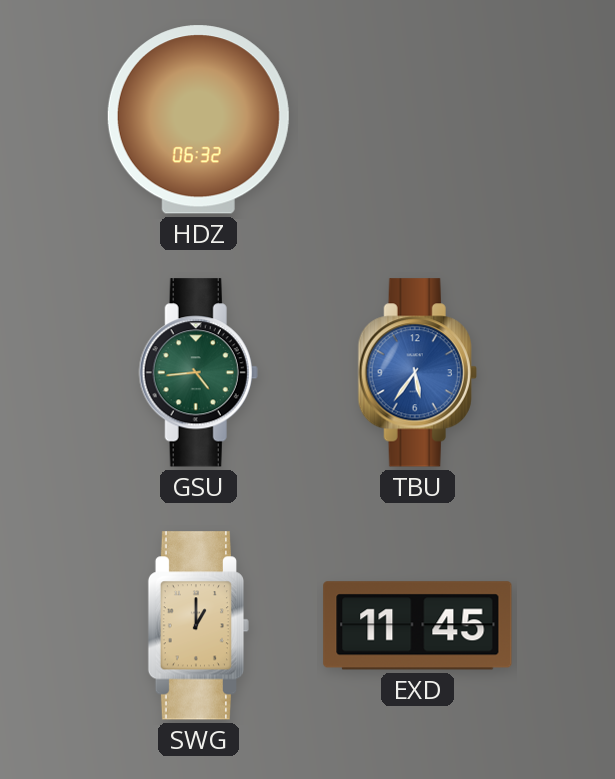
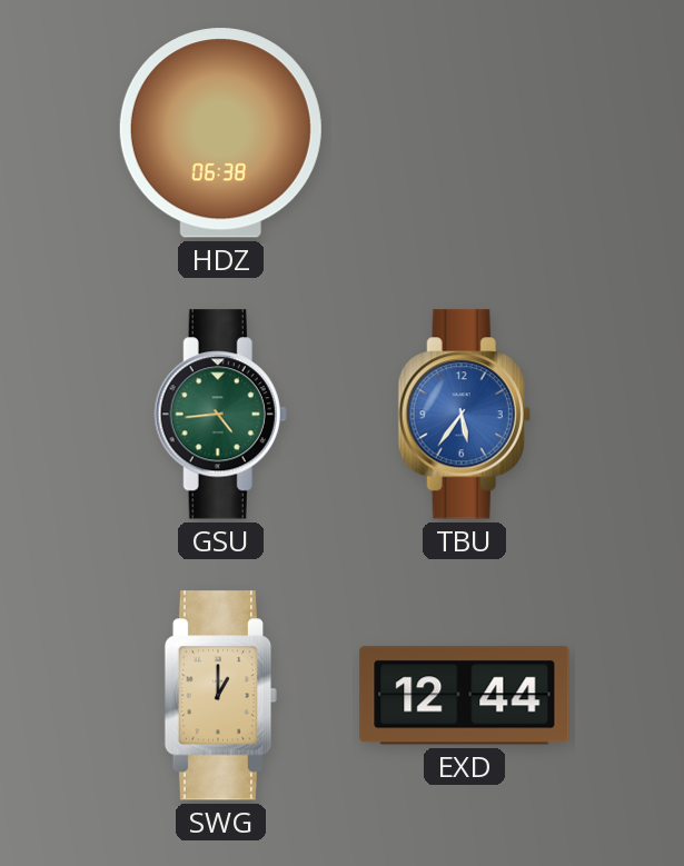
HDZ: 06:32 -> 06:38 (220, 133)
EXD: 11:45 -> 12:44 (465, 696)
